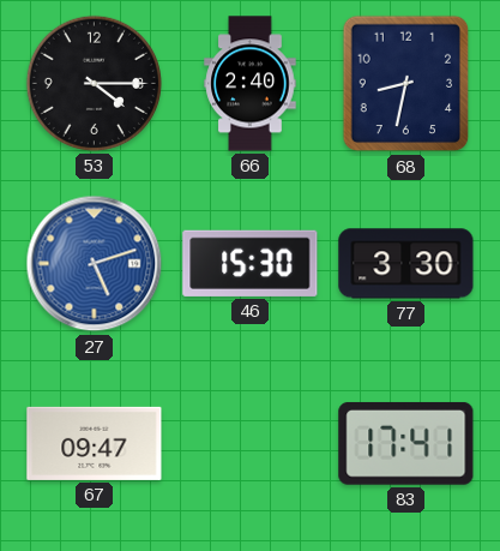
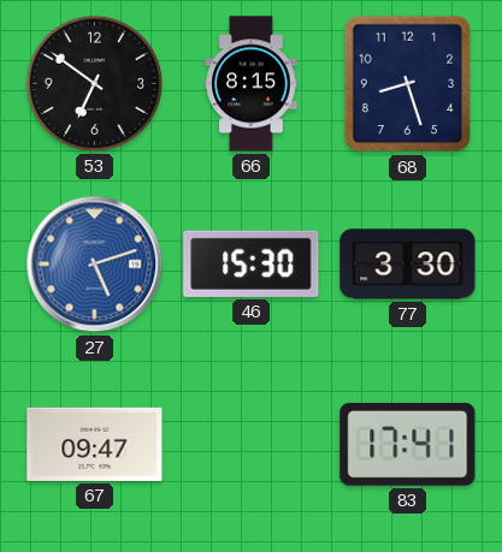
53: 4:15 -> 6:51 (94, 83)
66: 2:40 -> 8:15 (252, 84)
68: 8:32 -> 8:27 (408, 84)
